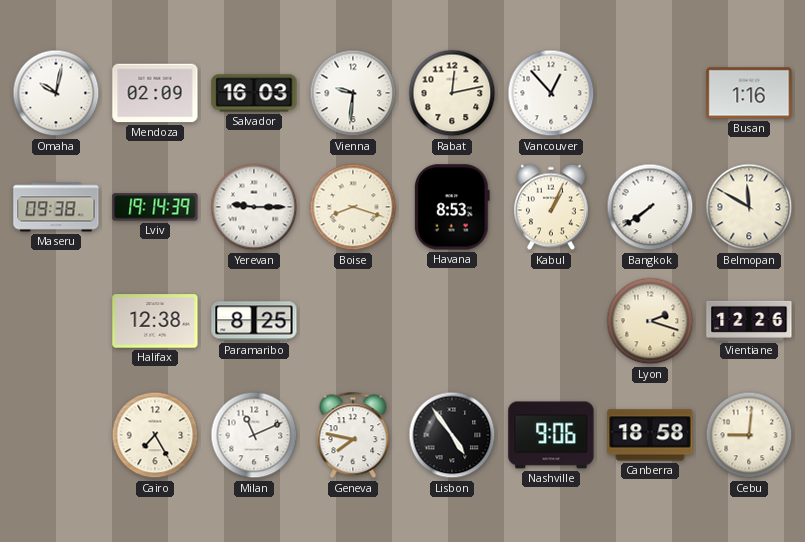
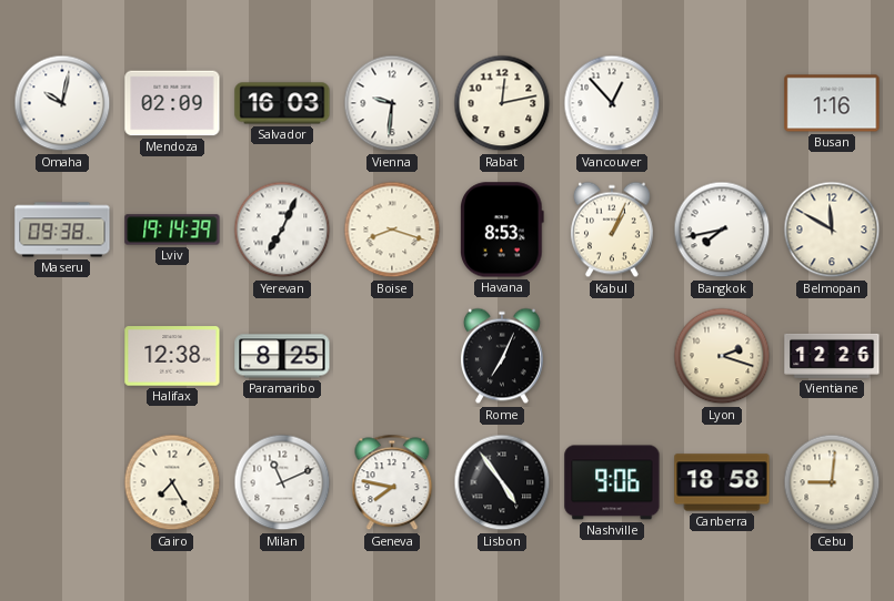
Yerevan: 9:15 -> 7:04 (282, 230)
Bangkok: 7:39 -> 7:43 (722, 230)
Rome: none -> 7:04 (502, 356)
